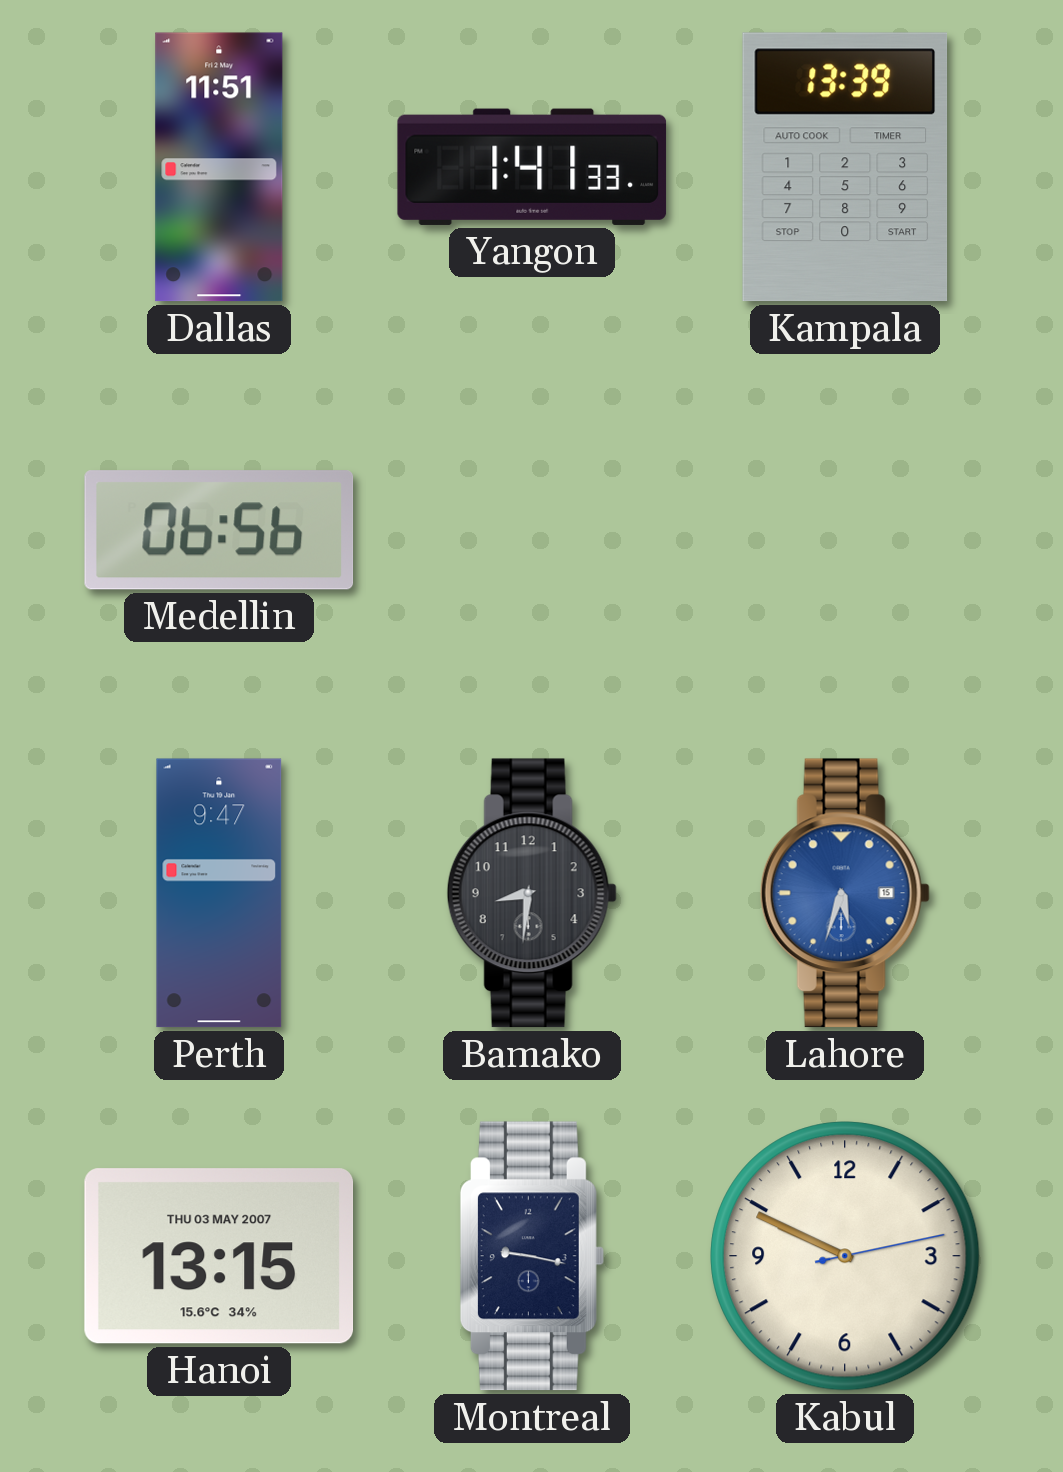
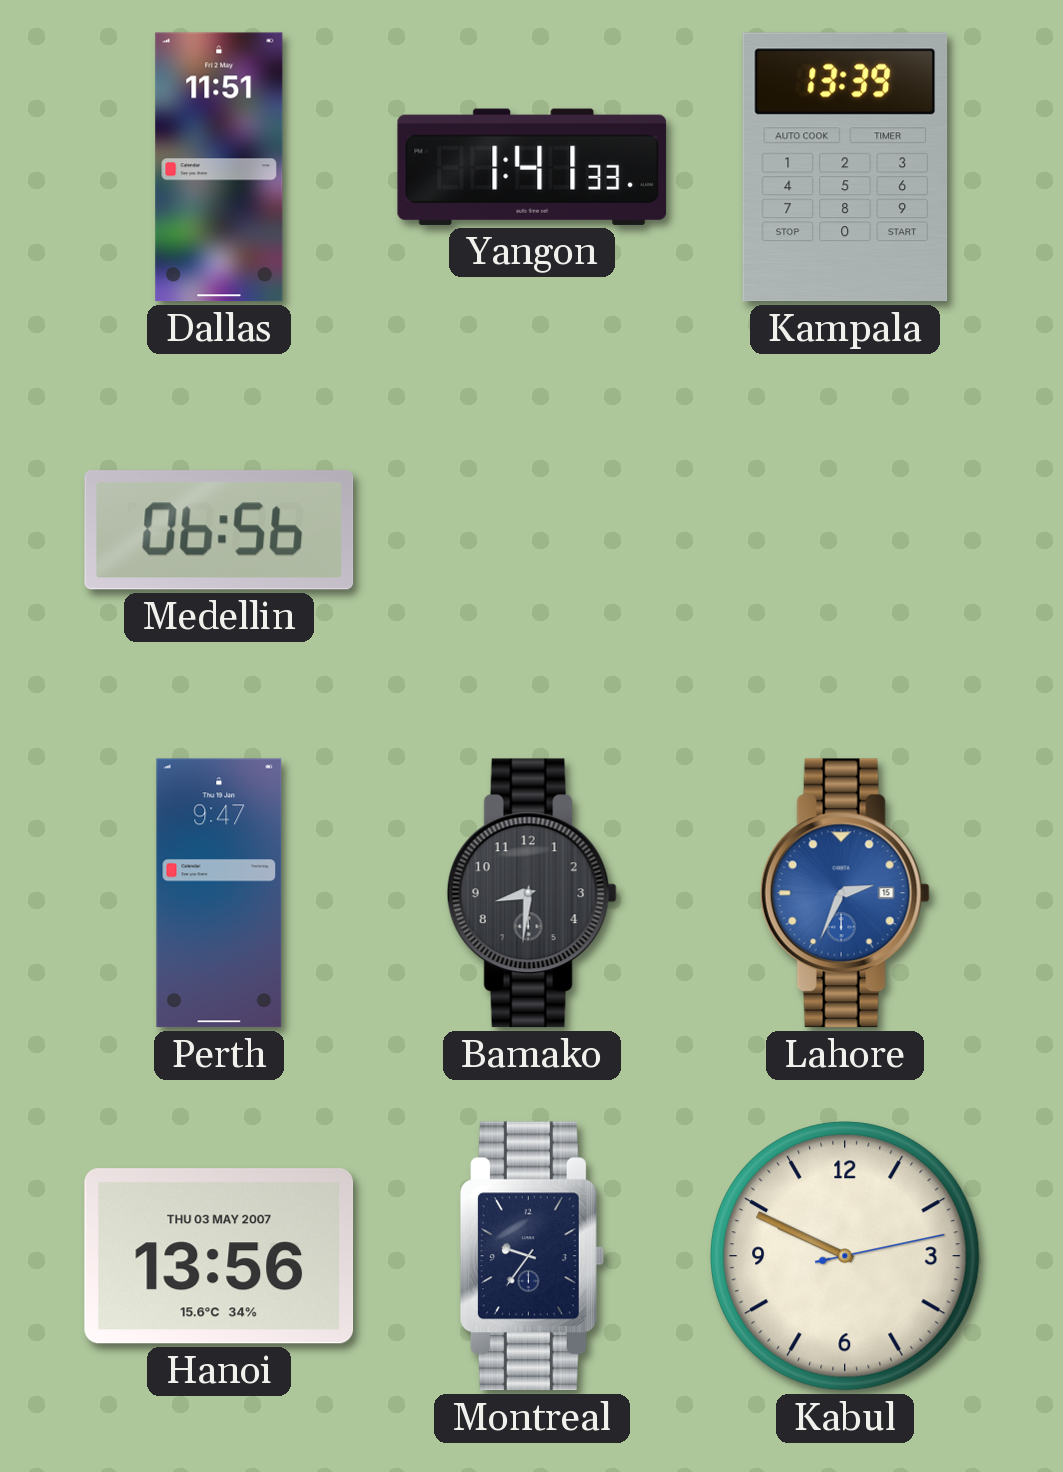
Lahore: 5:33 -> 2:34 (845, 893)
Hanoi: 13:15 -> 13:56 (218, 1256)
Montreal: 9:17 -> 9:36 (532, 1256)
